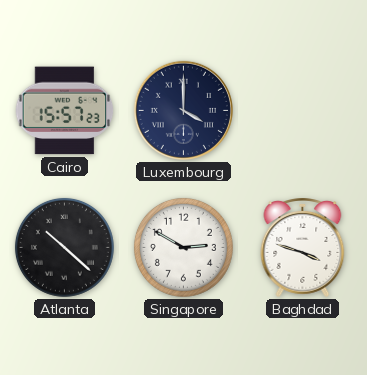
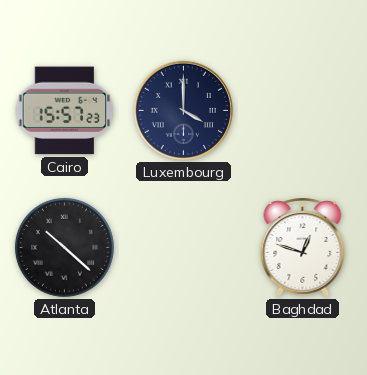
Singapore: 2:50 -> none (183, 247)
Baghdad: 3:48 -> 12:48 (303, 248)
